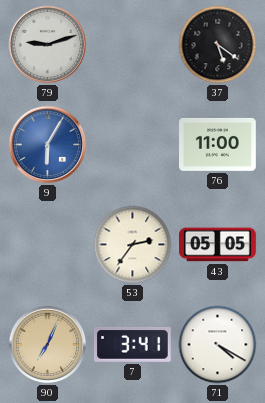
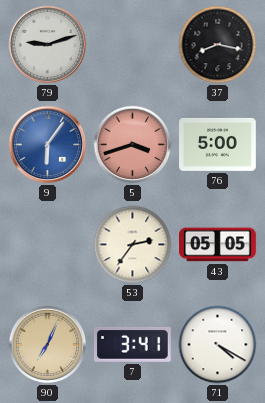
37: 5:21 -> 8:17 (218, 45)
9: 6:05 -> 6:06 (48, 145)
5: none -> 3:42 (133, 145)
76: 11:00 -> 5:00 (218, 144)
